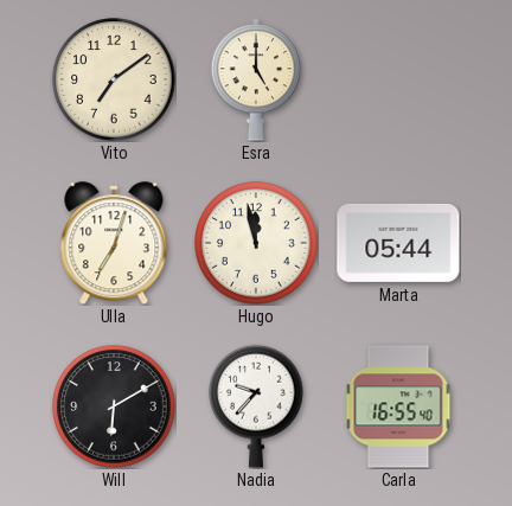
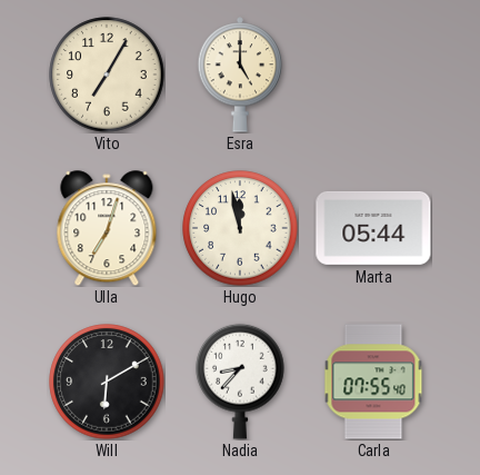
Vito: 7:09 -> 7:05 (107, 75)
Nadia: 9:37 -> 8:37 (240, 382)
Carla: 16:55 -> 07:55 (373, 382)
